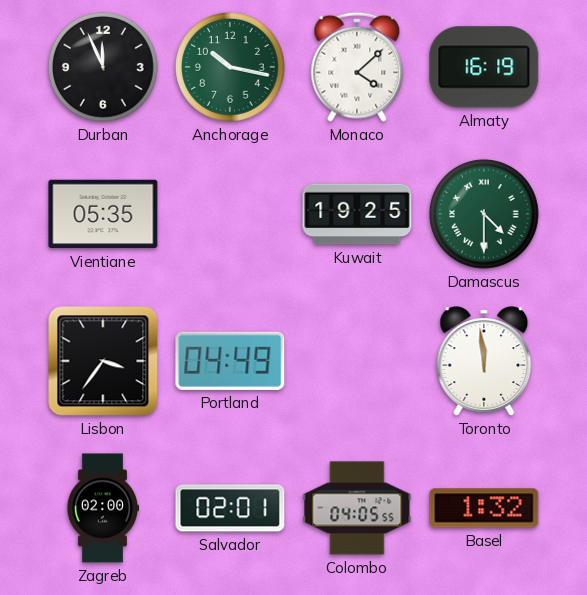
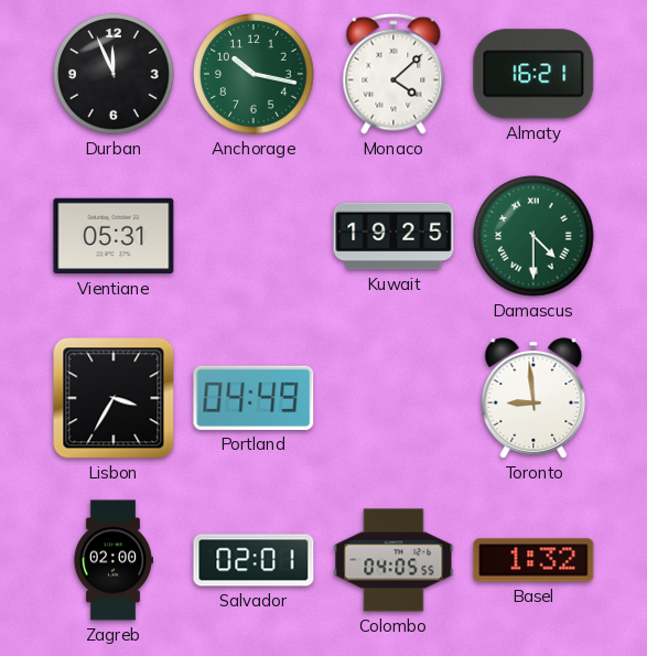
Almaty: 16:19 -> 16:21 (533, 74)
Vientiane: 05:35 -> 05:31 (114, 236)
Lisbon: 3:36 -> 3:35 (114, 398)
Toronto: 11:59 -> 8:59 (533, 398)
